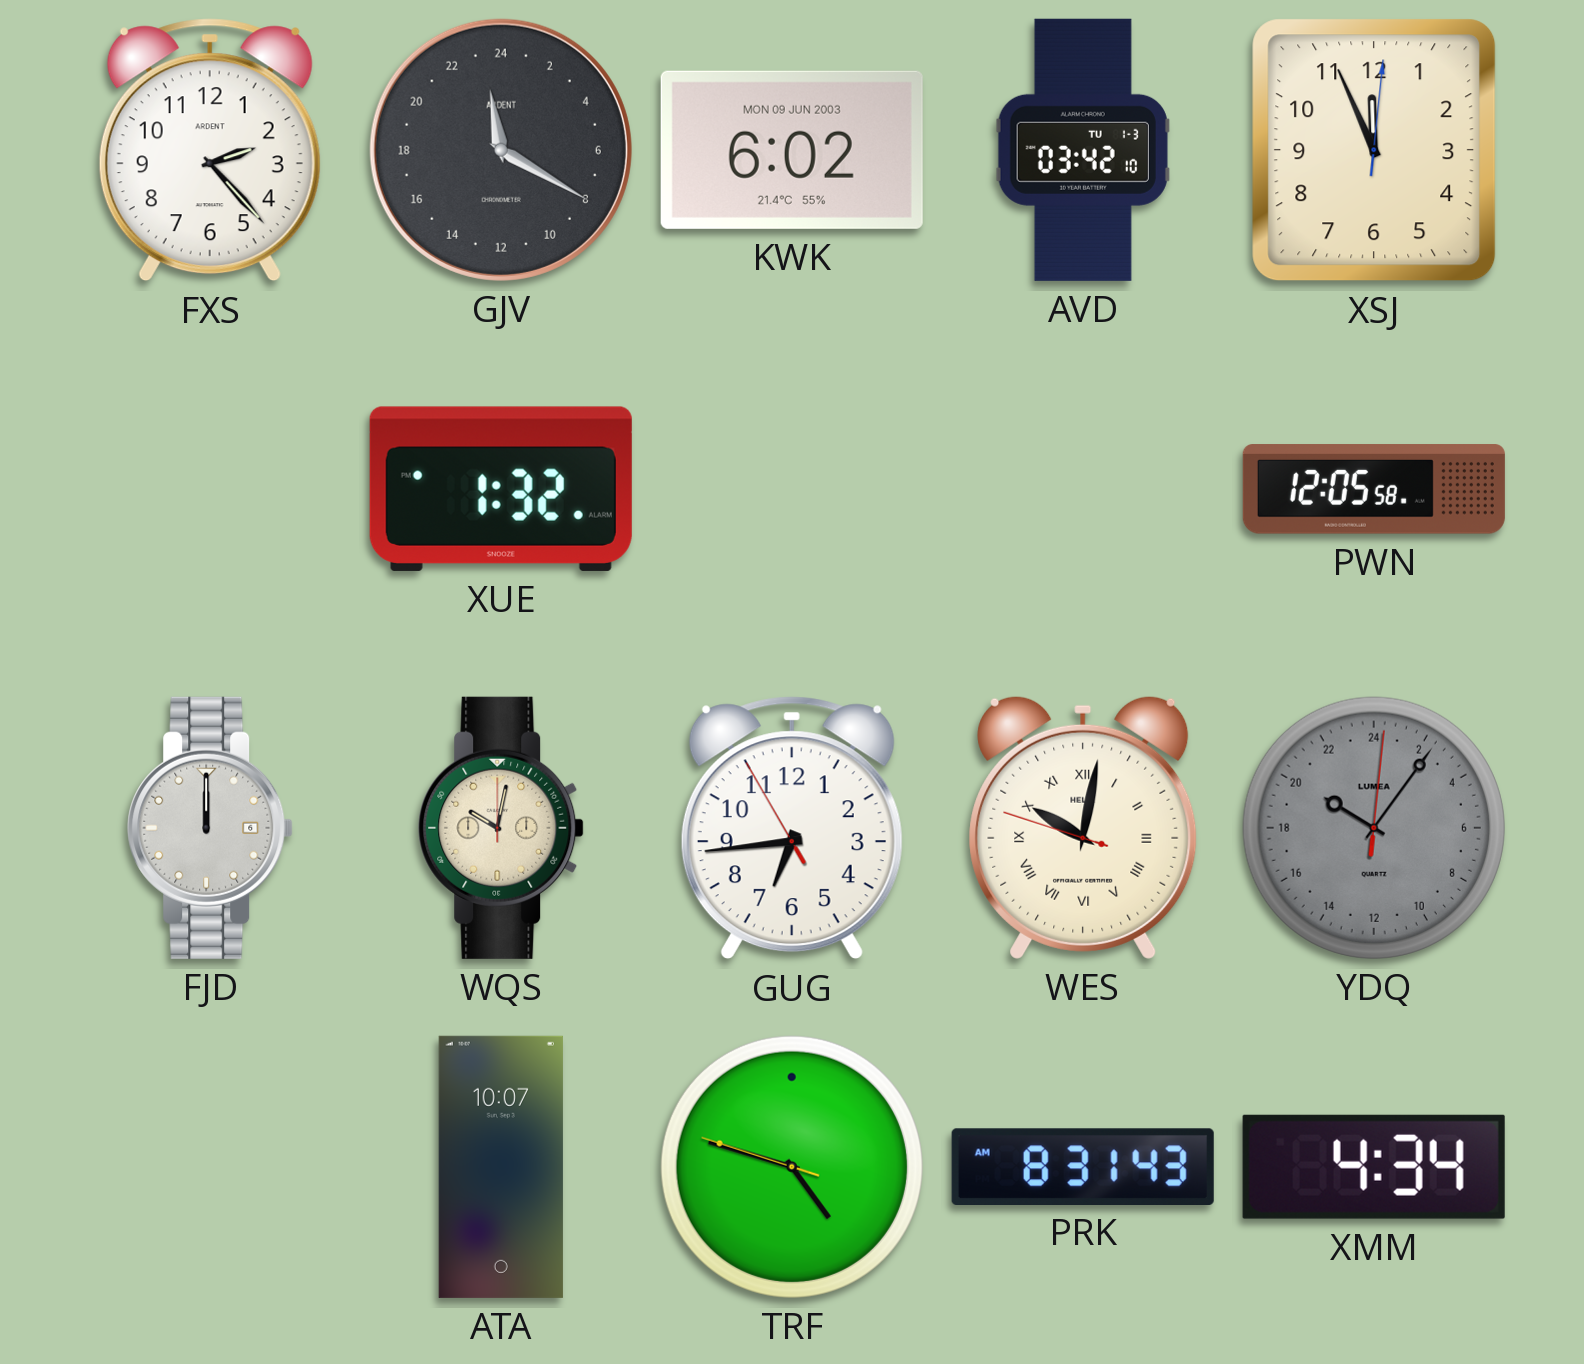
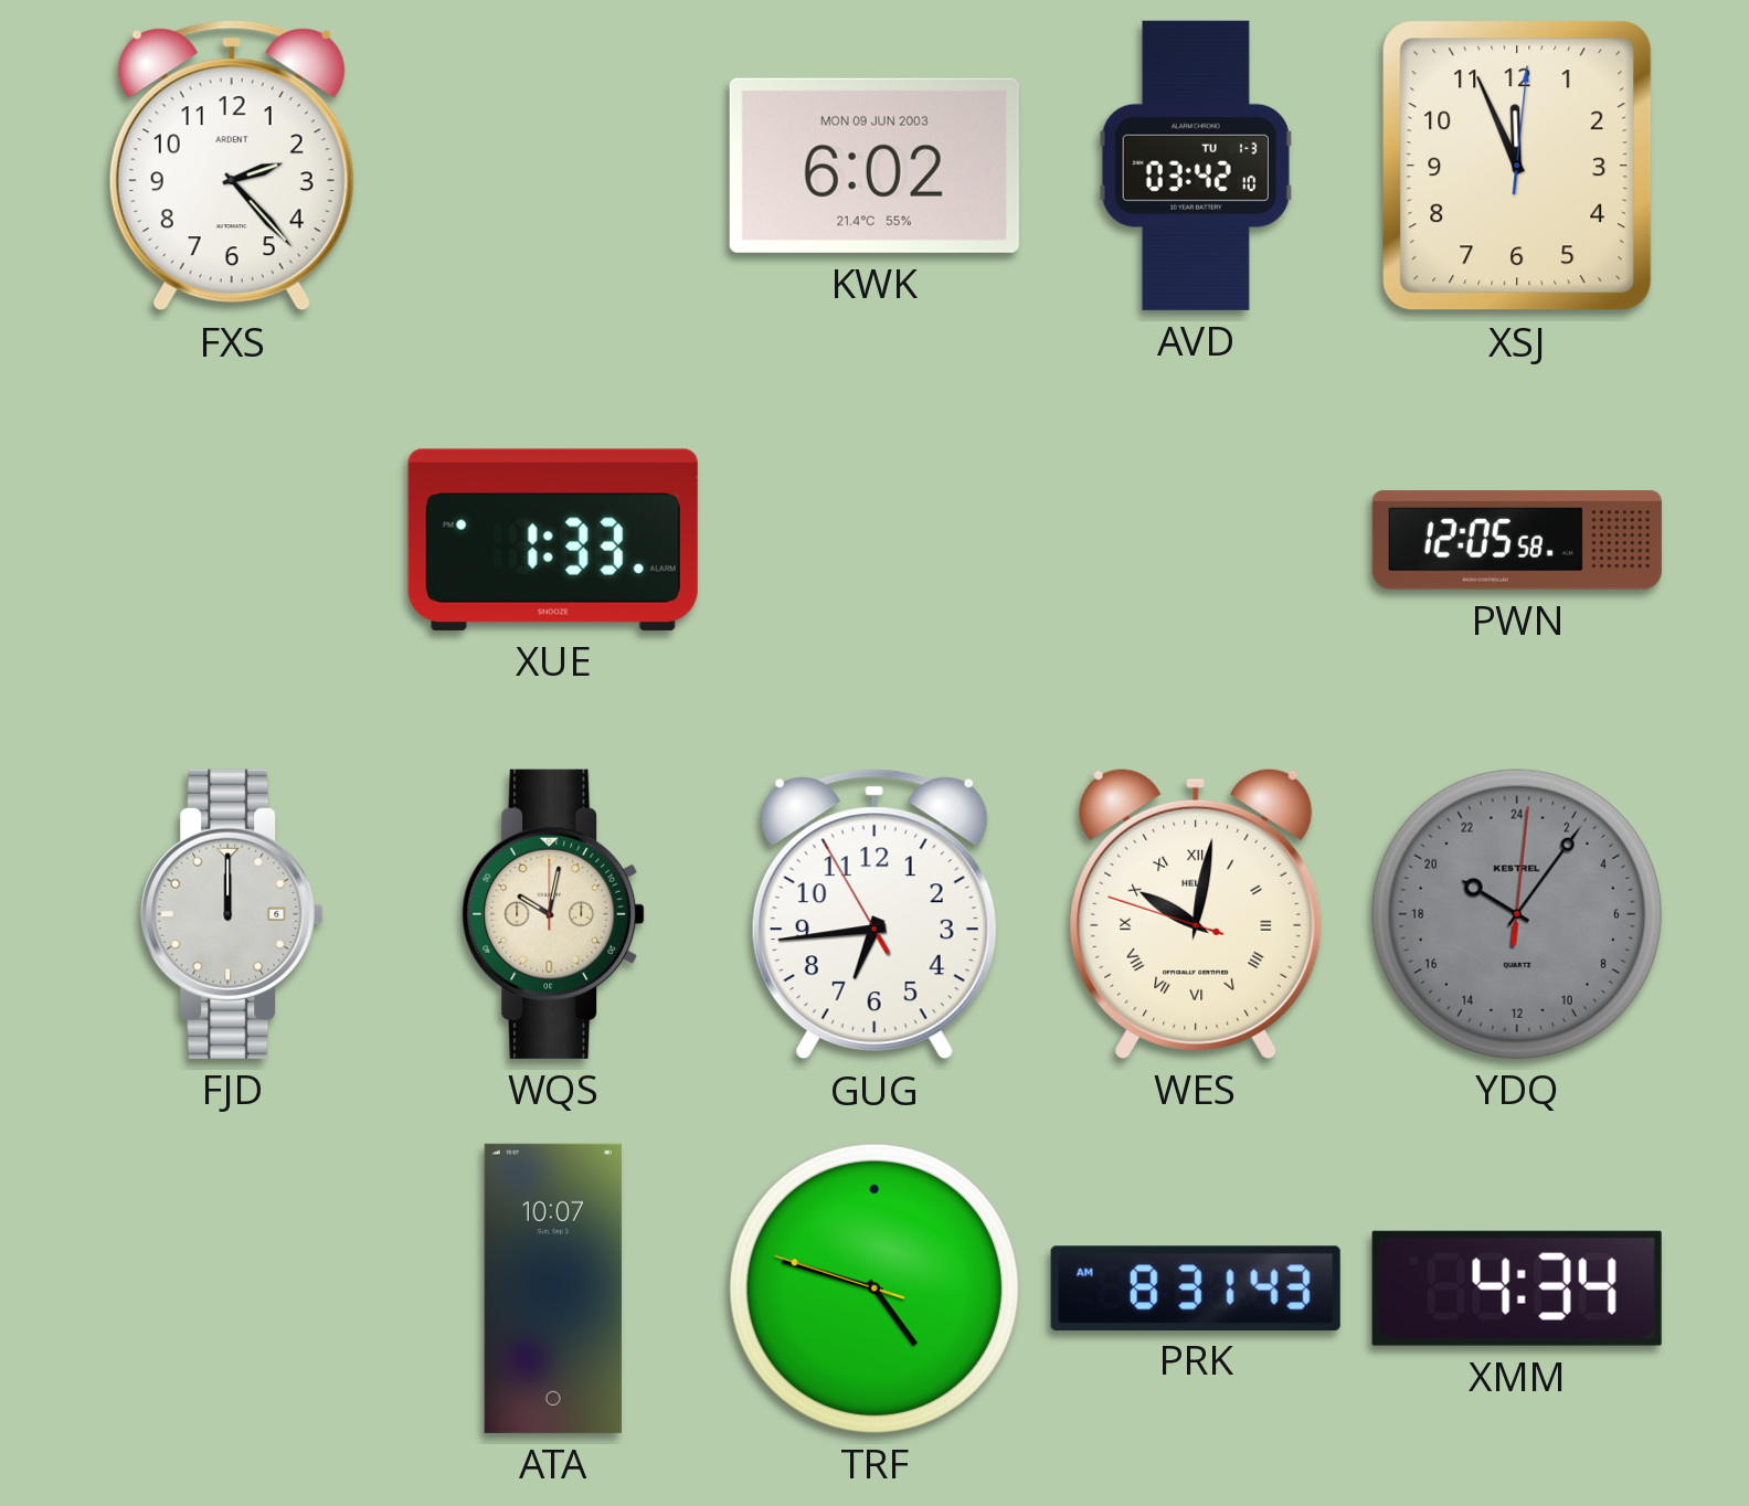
GJV: 23:20 -> none (501, 150)
XUE: 1:32 -> 1:33 (553, 540)
YDQ brand: LUMEA -> KESTREL (1517, 914)
